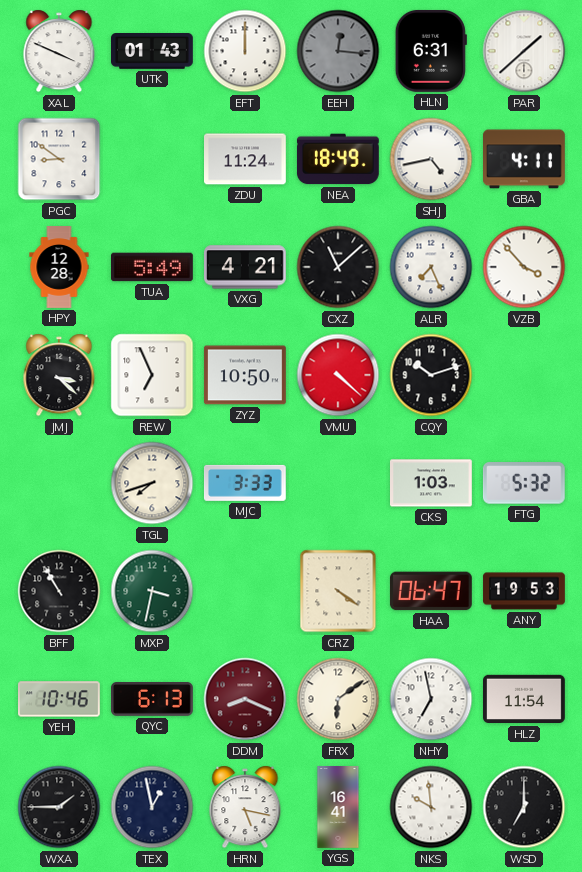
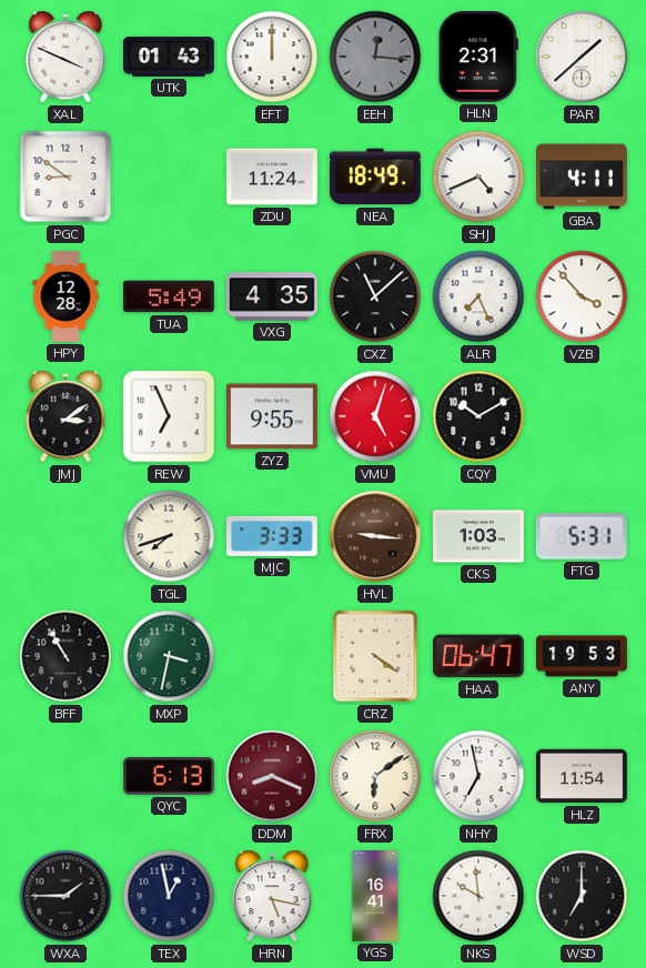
HLN: 6:31 -> 2:31 (478, 57)
SHJ: 4:43 -> 4:41 (478, 177)
VXG: 4:21 -> 4:35 (273, 296)
JMJ: 3:22 -> 3:09 (65, 416)
ZYZ: 10:50 -> 9:55 (272, 416)
VMU: 4:22 -> 5:03 (375, 416)
CQY: 10:12 -> 10:10 (478, 416)
HVL: none -> 9:16 (375, 536)
FTG: 5:32 -> 5:31 (582, 536)
YEH: 10:46 -> none (60, 699)
